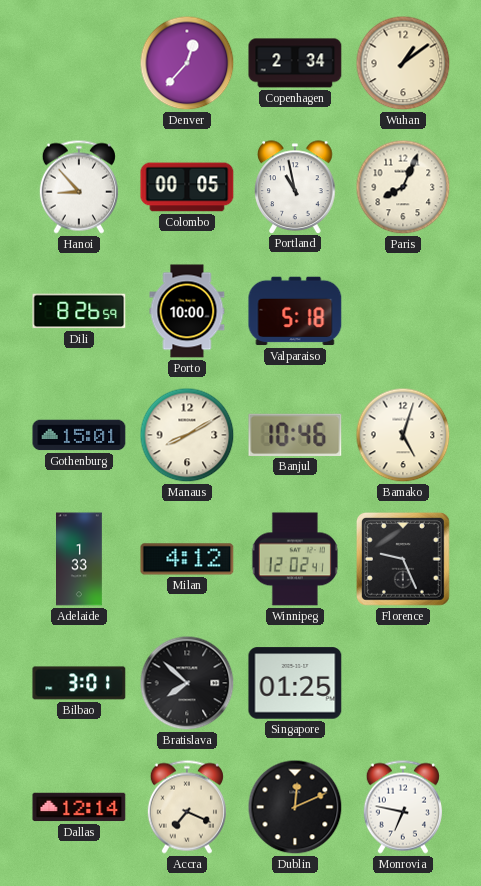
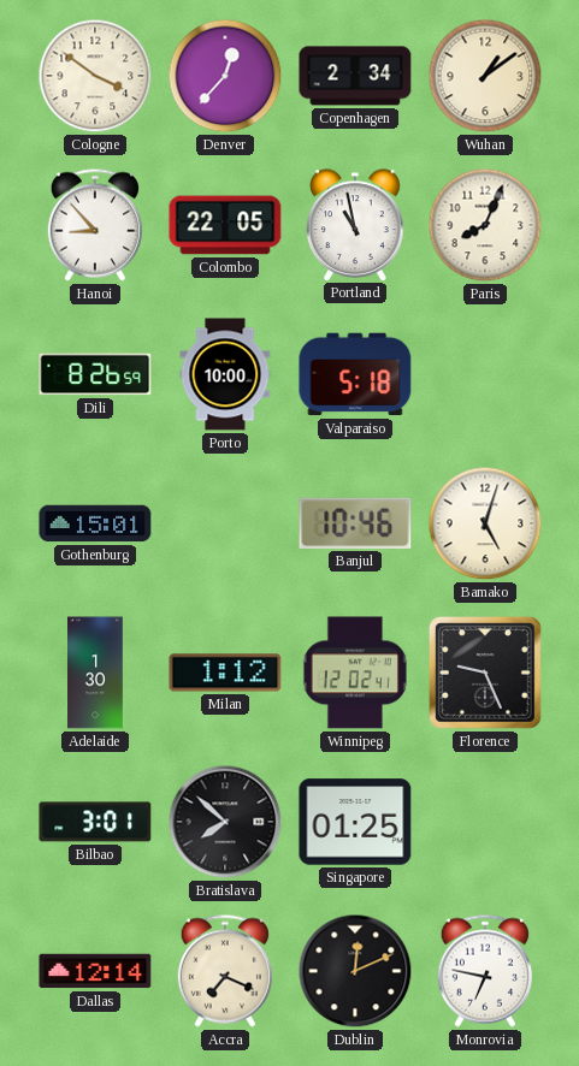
Cologne: none -> 3:51 (95, 76)
Colombo: 00:05 -> 22:05 (225, 225)
Manaus: 8:10 -> none (187, 435)
Adelaide: 1:33 -> 1:30 (96, 673)
Milan: 4:12 -> 1:12 (225, 673)
